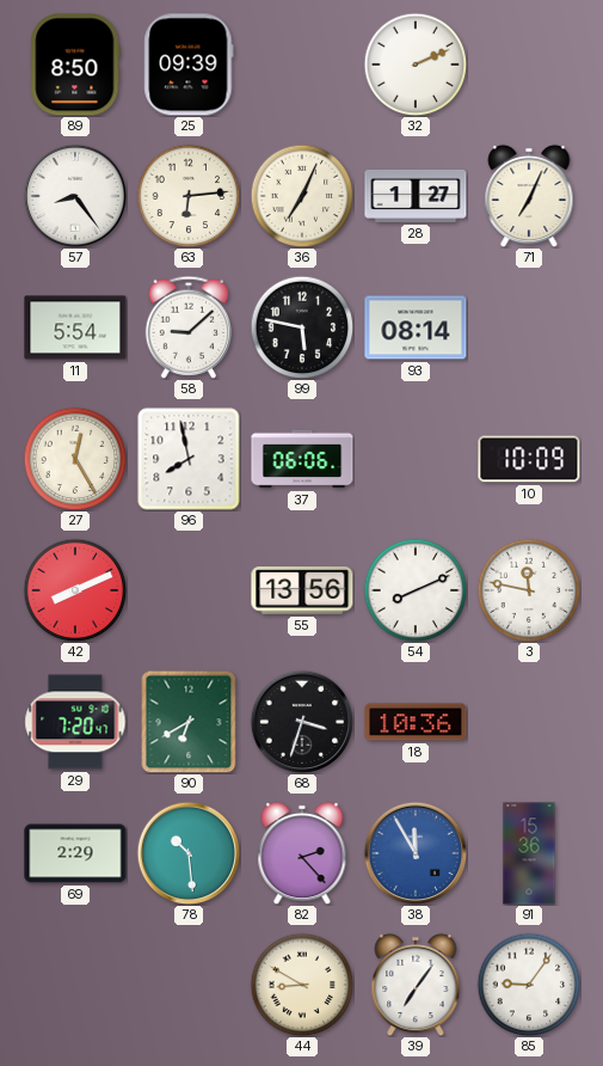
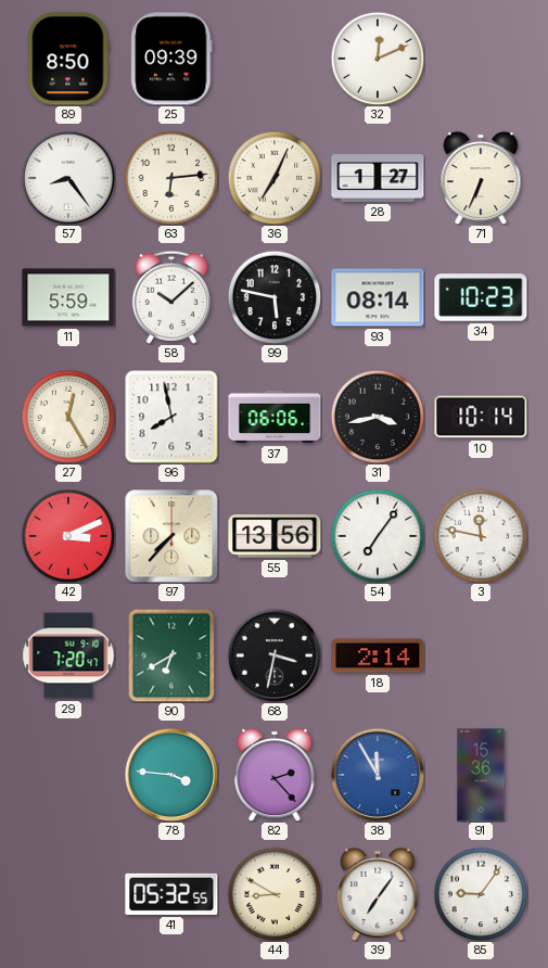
32: 2:11 -> 12:11 (378, 59)
71: 7:04 -> 6:34 (481, 178)
11: 5:54 -> 5:59 (68, 297)
58: 9:08 -> 10:08 (170, 297)
34: none -> 10:23 (481, 297)
31: none -> 3:43 (378, 417)
10: 10:09 -> 10:14 (481, 417)
42: 8:11 -> 3:11 (68, 536)
97: none -> 7:37 (171, 536)
54: 8:11 -> 7:06 (378, 536)
68: 3:33 -> 3:32 (275, 655)
18: 10:36 -> 2:14 (378, 655)
69: 2:29 -> none (75, 853)
78: 10:29 -> 3:46 (171, 775)
41: none -> 05:32 (171, 894)
